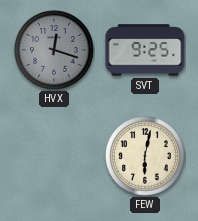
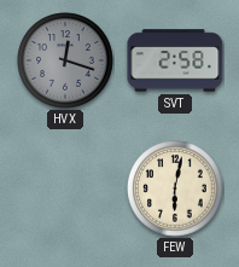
SVT: 9:25 -> 2:58 (175, 60)
